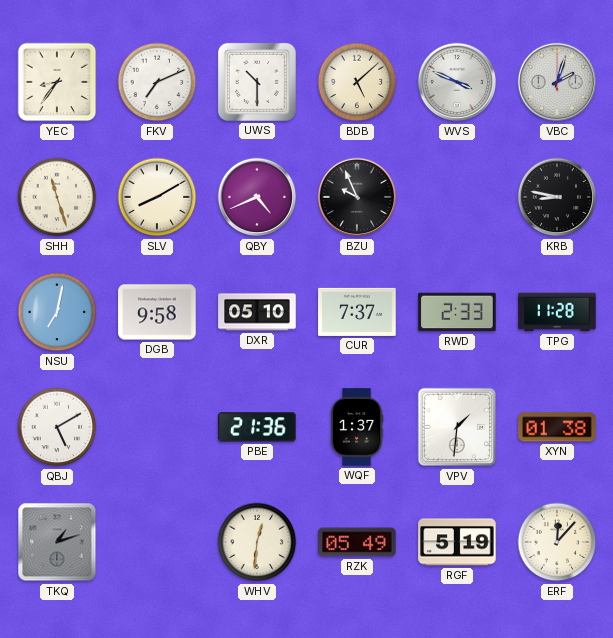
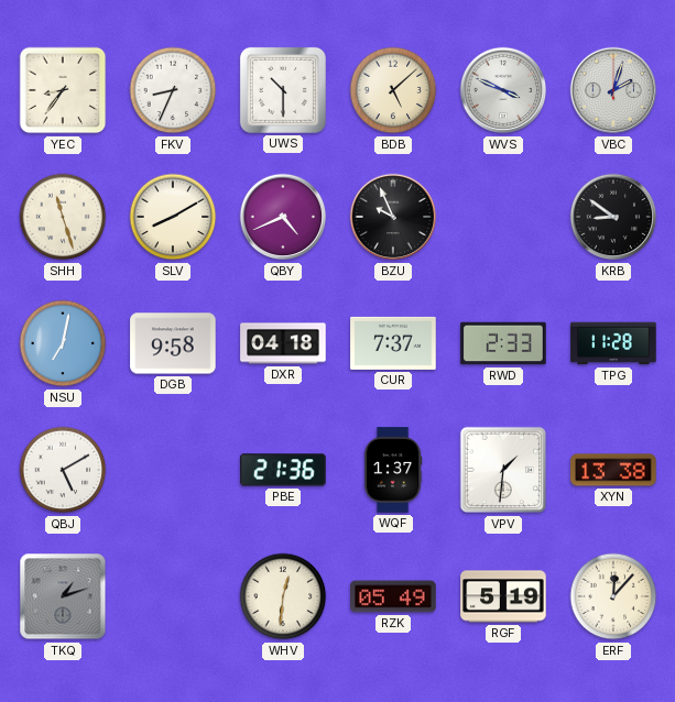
FKV: 7:11 -> 8:34 (173, 90)
KRB: 8:47 -> 8:51 (613, 217)
DXR: 05:10 -> 04:18 (283, 343)
XYN: 01:38 -> 13:38 (613, 470)
